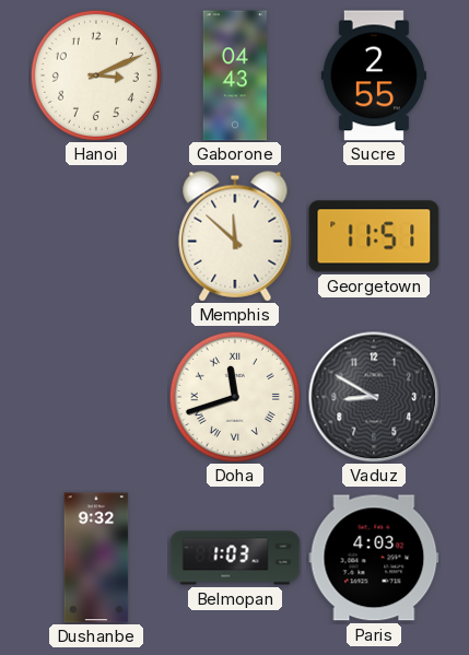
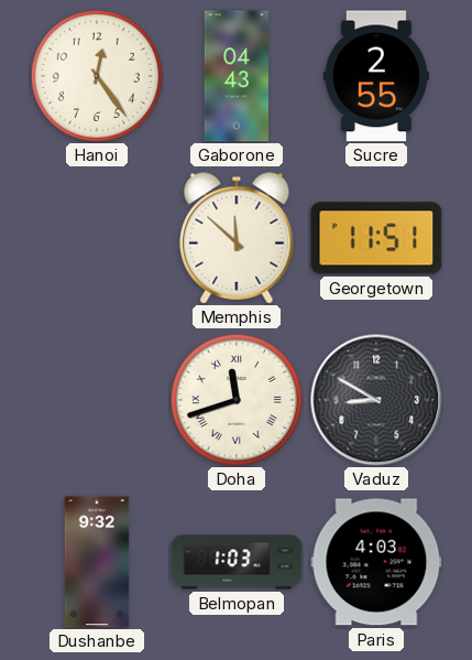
Hanoi: 3:11 -> 12:24 (97, 76)
